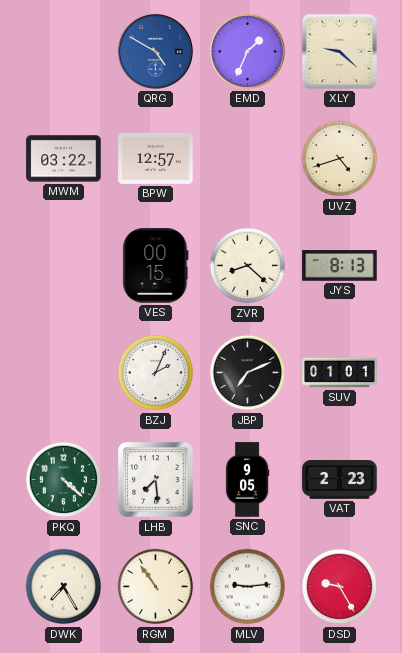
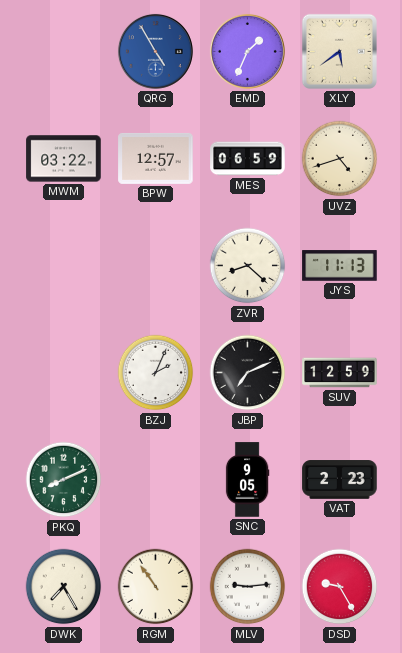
QRG: 4:50 -> 4:55 (155, 51)
XLY: 9:22 -> 5:39 (339, 51)
MES: none -> 06:59 (248, 159)
VES: 00:15 -> none (156, 266)
JYS: 8:13 -> 11:13 (340, 266)
SUV: 01:01 -> 12:59 (340, 373)
PKQ: 4:22 -> 8:11 (64, 480)
LHB: 7:29 -> none (156, 480)
